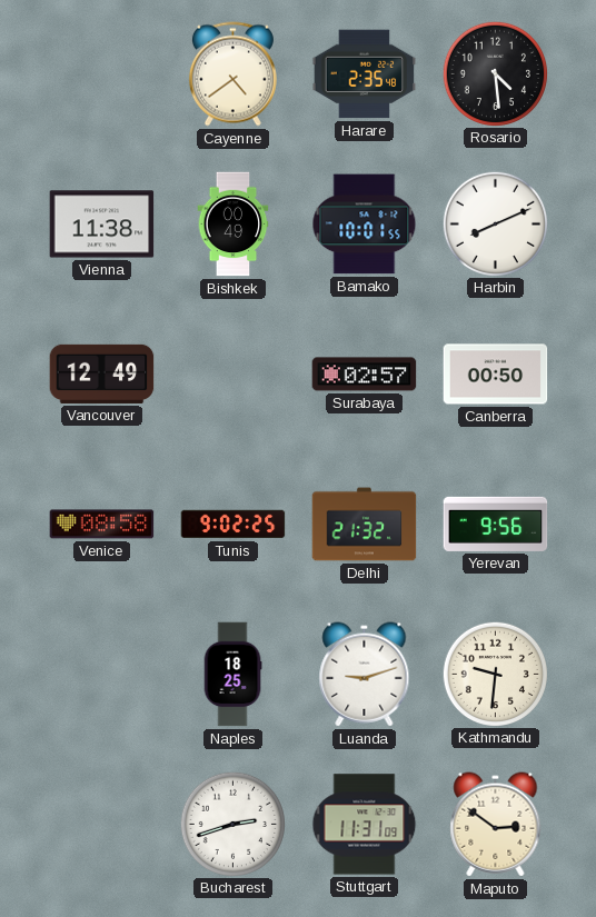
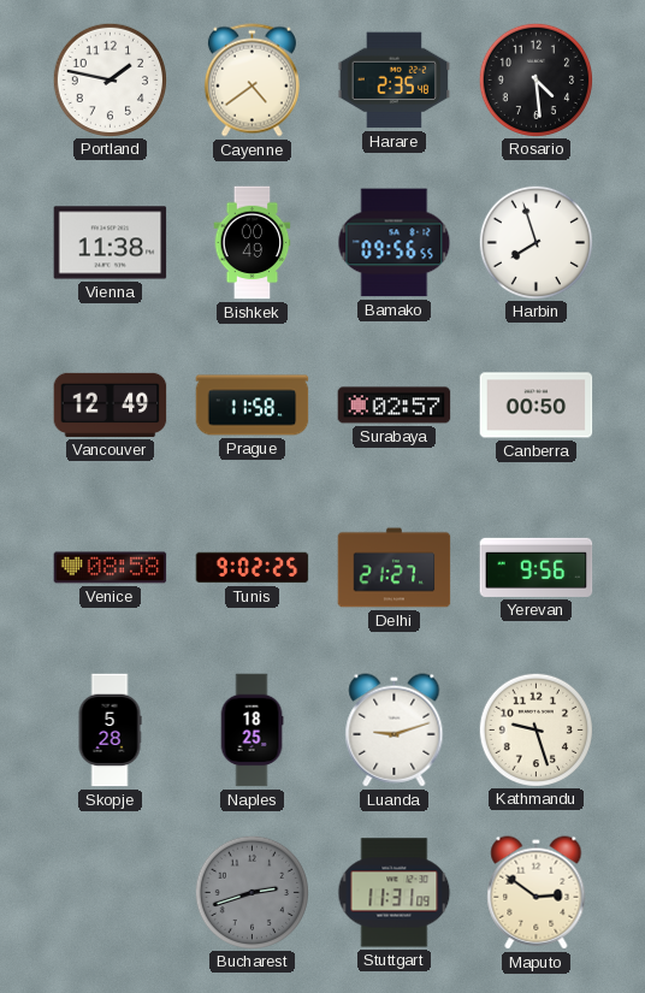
Portland: none -> 1:47 (110, 79)
Bamako: 10:01 -> 09:56 (395, 243)
Harbin: 8:11 -> 7:57 (535, 242)
Prague: none -> 11:58 (253, 406)
Delhi: 21:32 -> 21:27 (395, 568)
Skopje: none -> 5:28 (110, 731)
Kathmandu: 9:31 -> 9:27 (535, 729)
Bucharest dial: white -> grey (252, 892)
